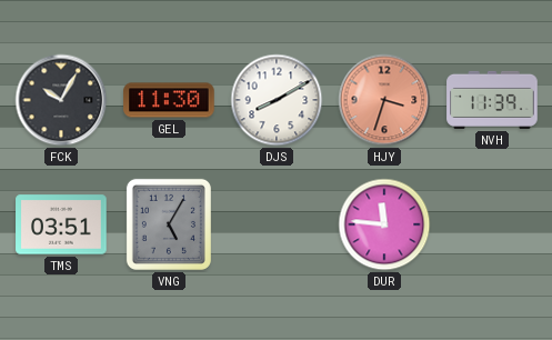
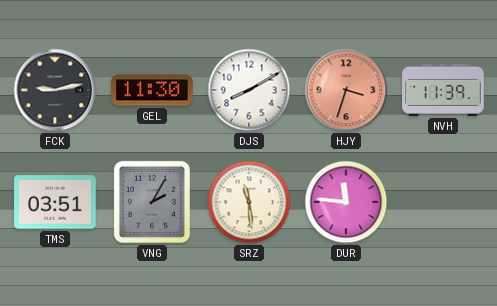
FCK: 10:05 -> 9:13 (55, 90)
VNG: 5:05 -> 2:05 (152, 202)
SRZ: none -> 11:29 (249, 202)
